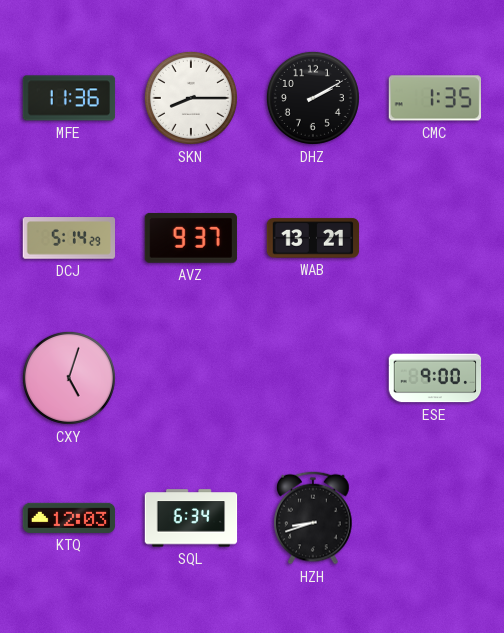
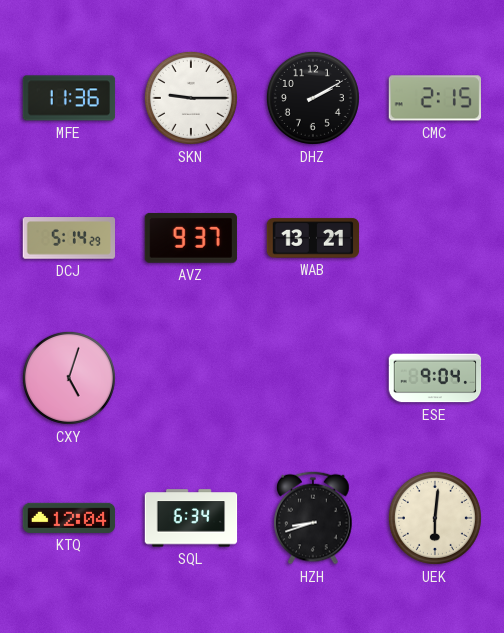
SKN: 8:15 -> 9:15 (191, 98)
CMC: 1:35 -> 2:15 (434, 98)
ESE: 9:00 -> 9:04 (435, 378)
KTQ: 12:03 -> 12:04 (69, 518)
UEK: none -> 6:01 (435, 518)
